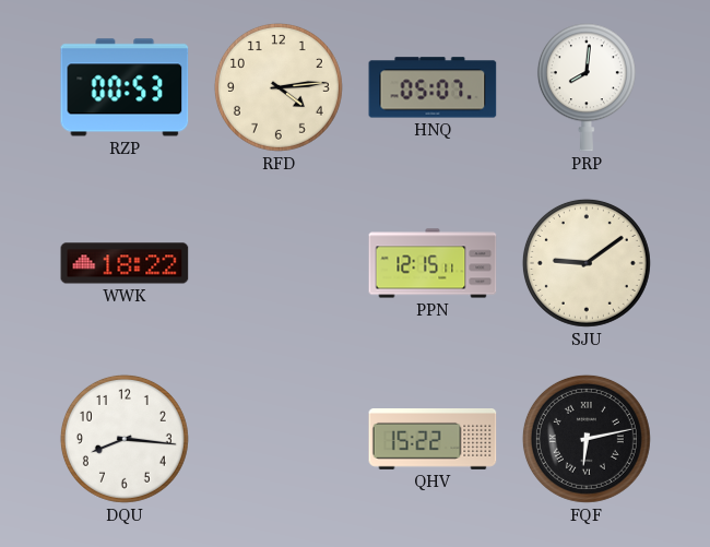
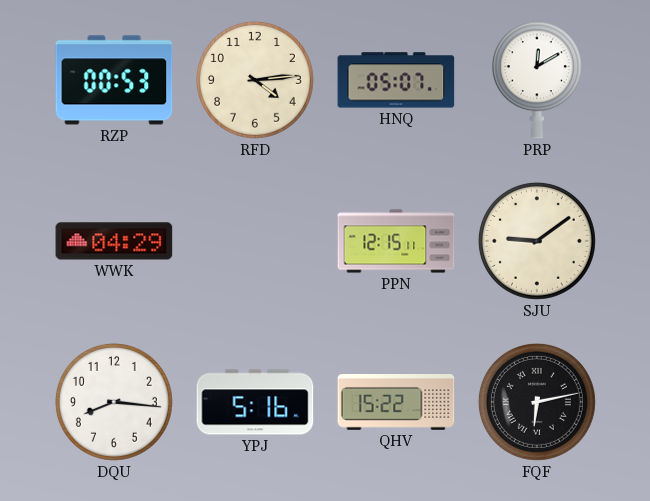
PRP: 8:01 -> 12:10 (537, 80)
WWK: 18:22 -> 04:29 (114, 241)
YPJ: none -> 5:16 (255, 402)
